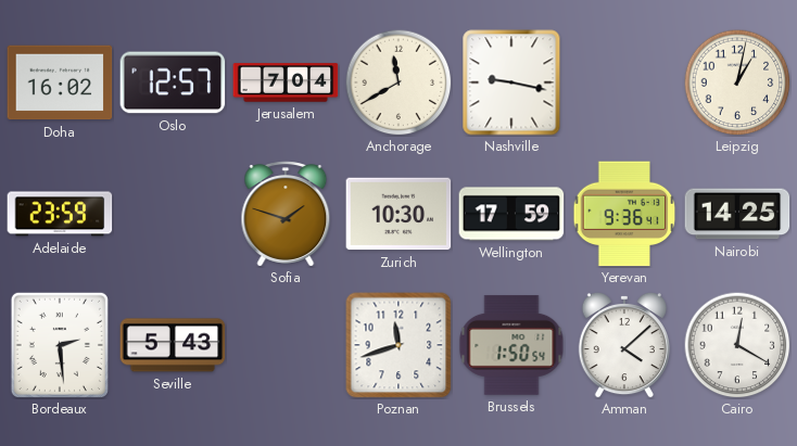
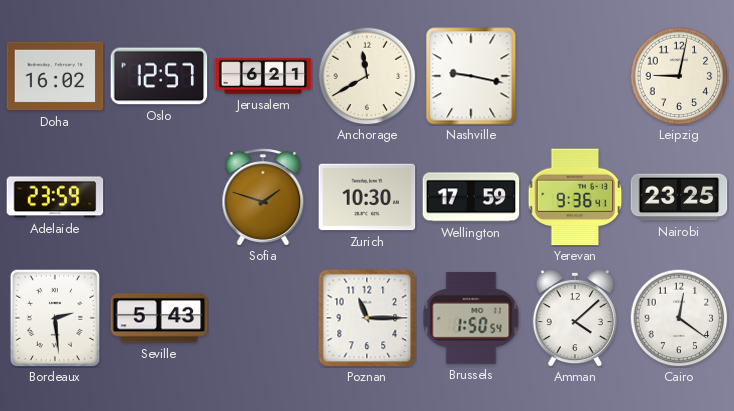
Jerusalem: 7:04 -> 6:21 (263, 76)
Leipzig: 1:02 -> 9:02 (679, 76)
Nairobi: 14:25 -> 23:25 (679, 197)
Poznan: 11:42 -> 11:15 (367, 318)
Cairo: 12:20 -> 12:21 (679, 318)
